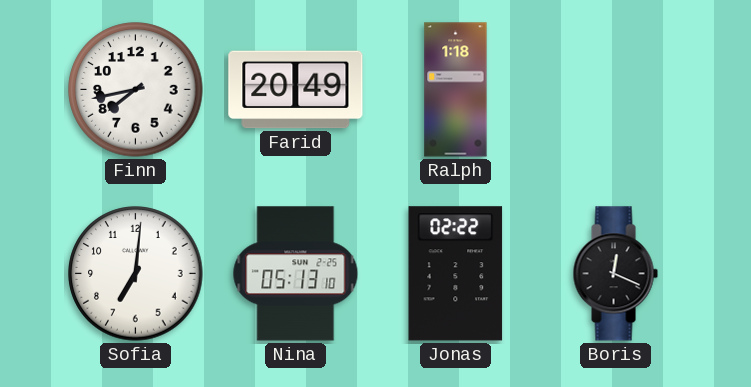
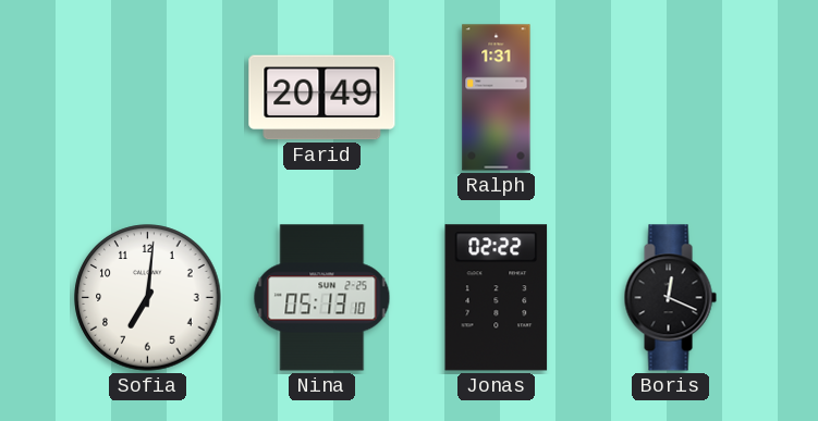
Finn: 7:43 -> none (136, 90)
Ralph: 1:18 -> 1:31 (497, 98)
